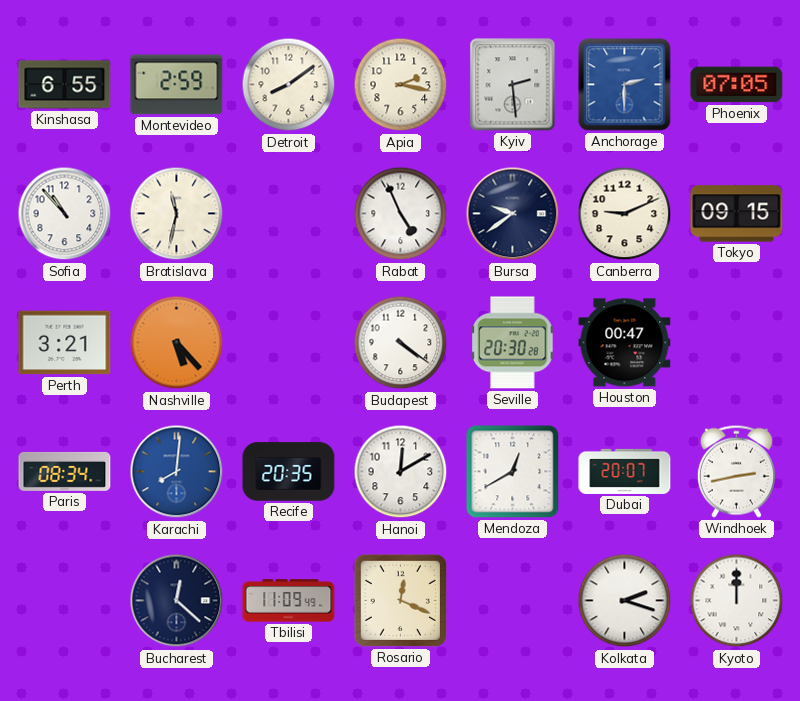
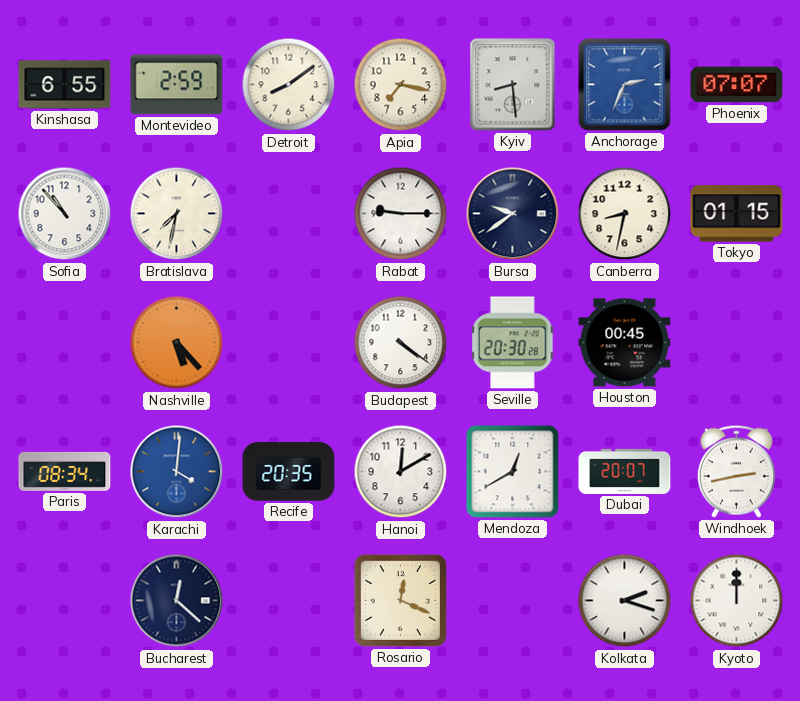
Apia: 2:17 -> 7:17 (401, 85)
Kyiv: 2:29 -> 8:29 (513, 85)
Anchorage: 2:30 -> 2:34 (625, 85)
Phoenix: 07:05 -> 07:07 (737, 85)
Bratislava: 11:32 -> 7:32 (177, 214)
Rabat: 4:56 -> 9:15 (401, 214)
Canberra: 9:11 -> 8:32 (625, 214)
Tokyo: 09:15 -> 01:15 (737, 214)
Perth: 3:21 -> none (65, 343)
Houston: 00:47 -> 00:45 (625, 343)
Karachi: 8:01 -> 4:01 (177, 472)
Tbilisi: 11:09 -> none (289, 601)
